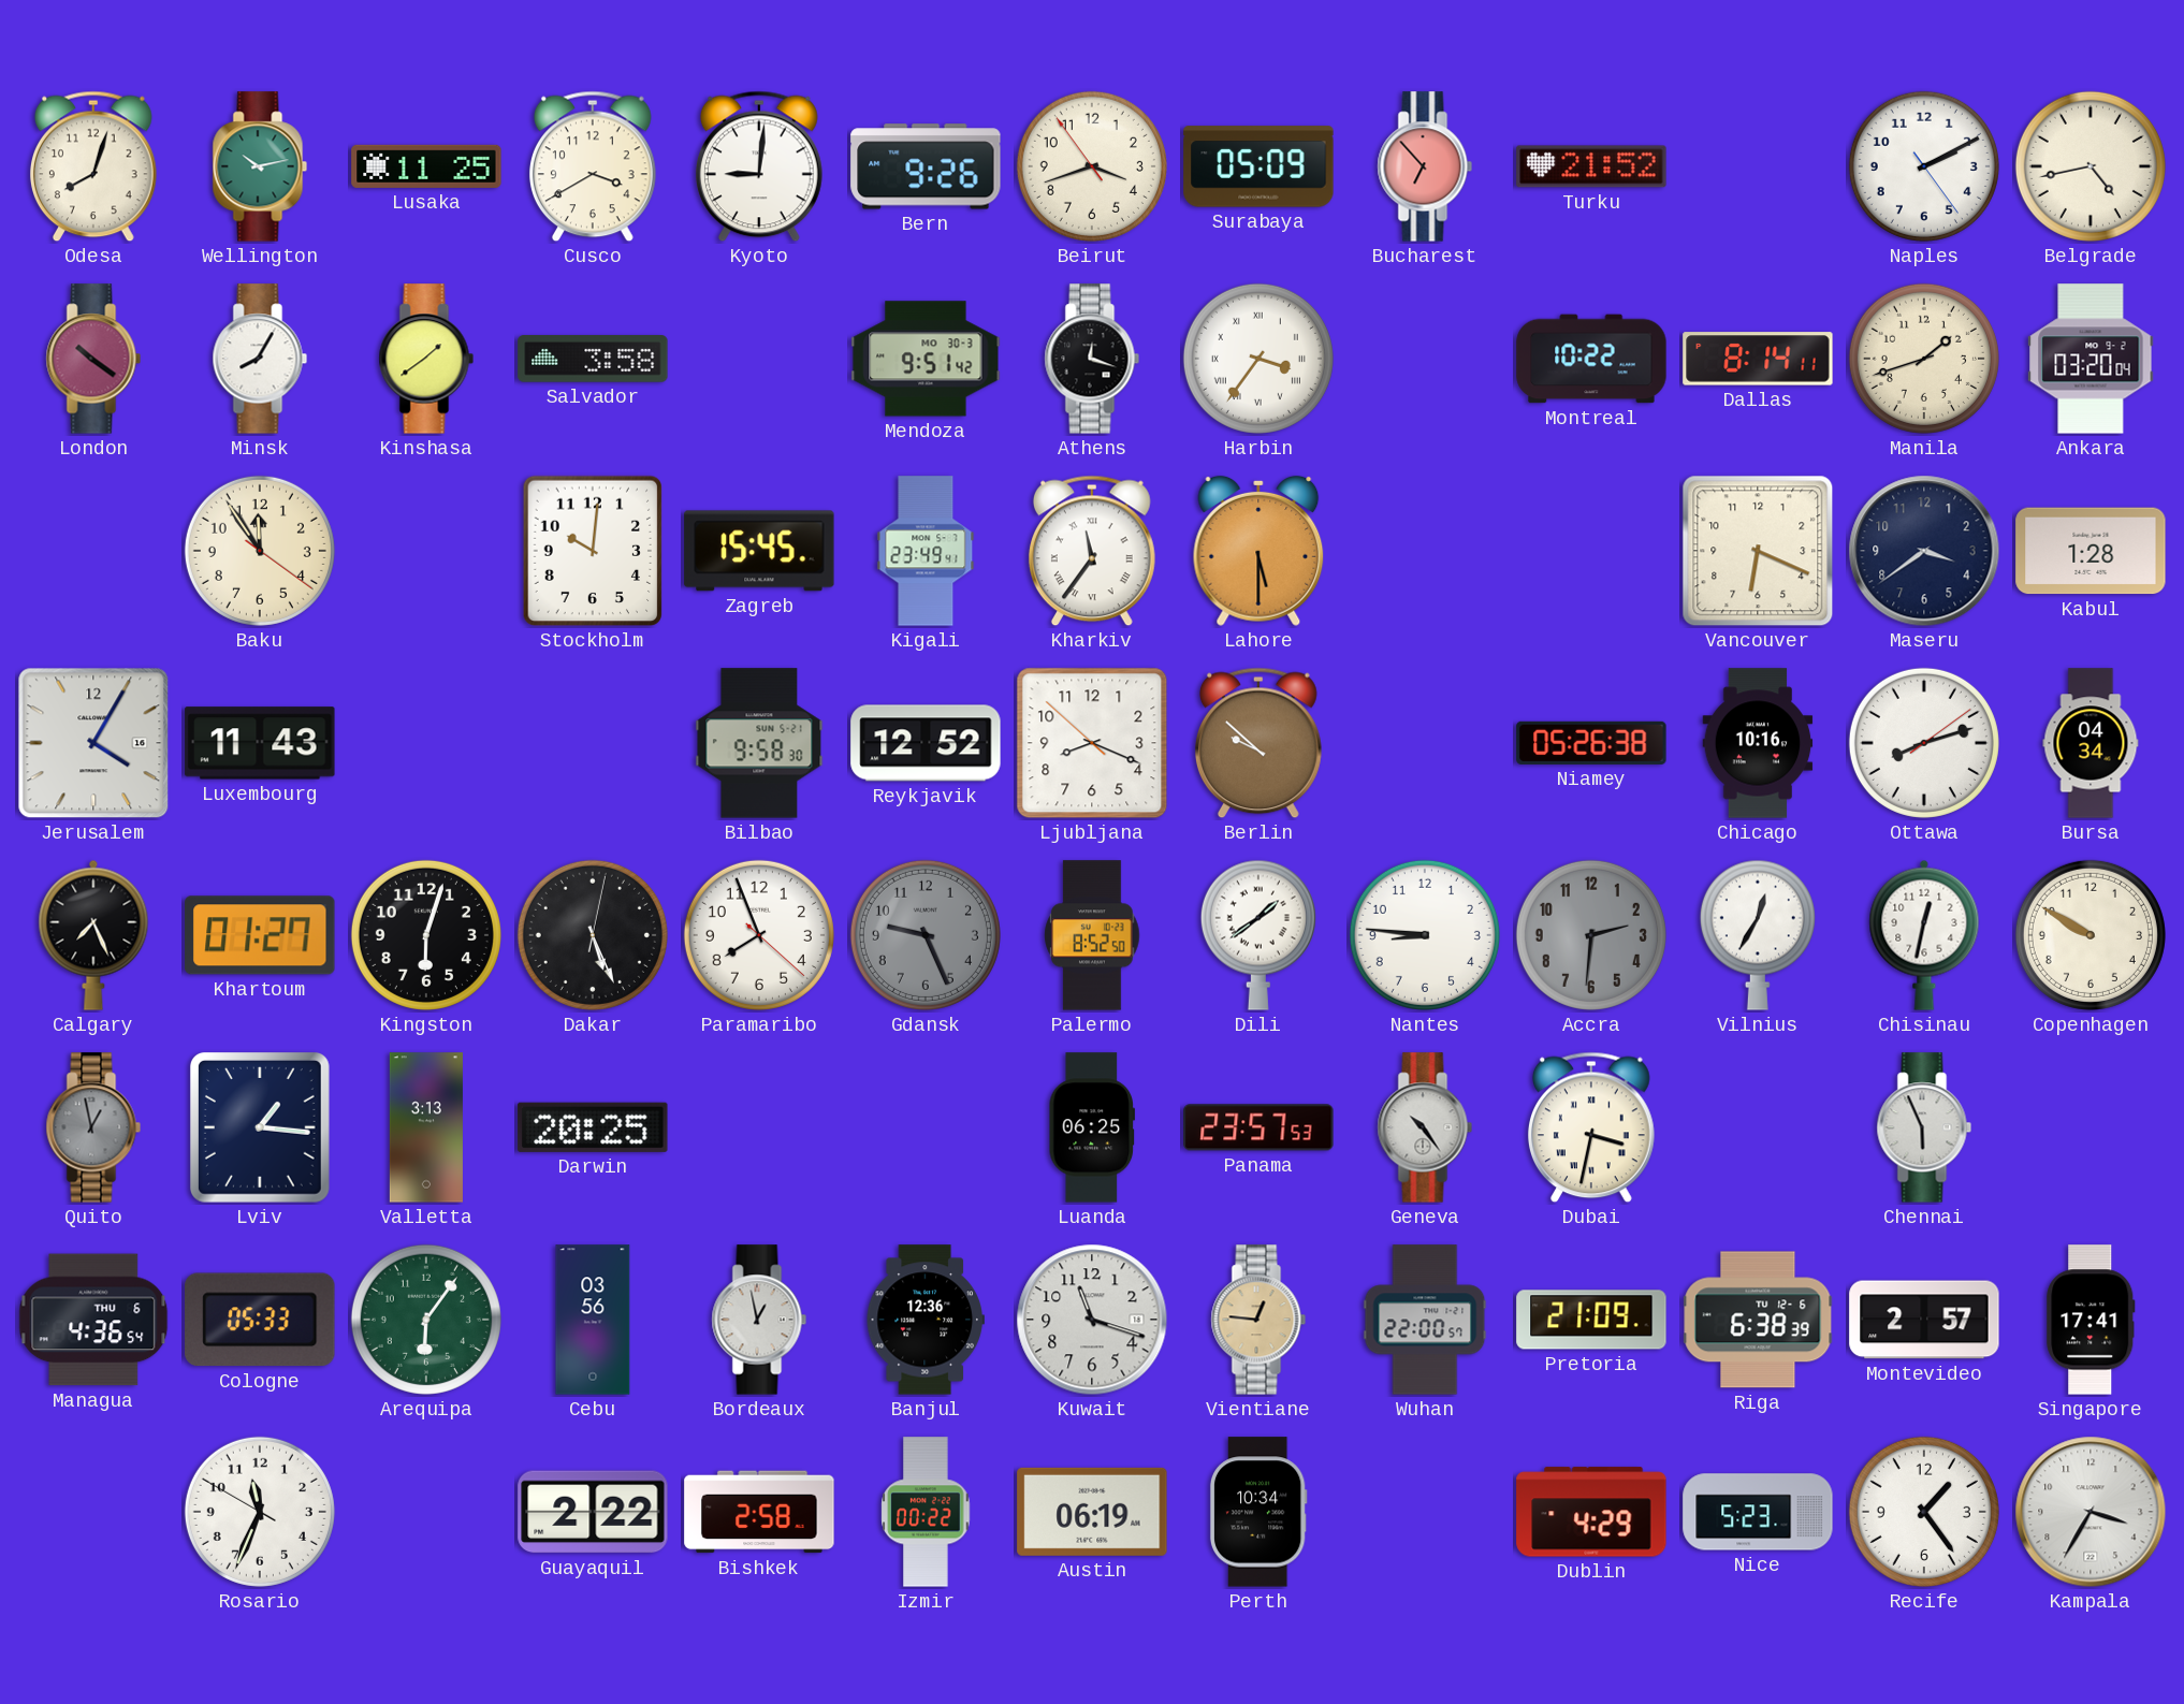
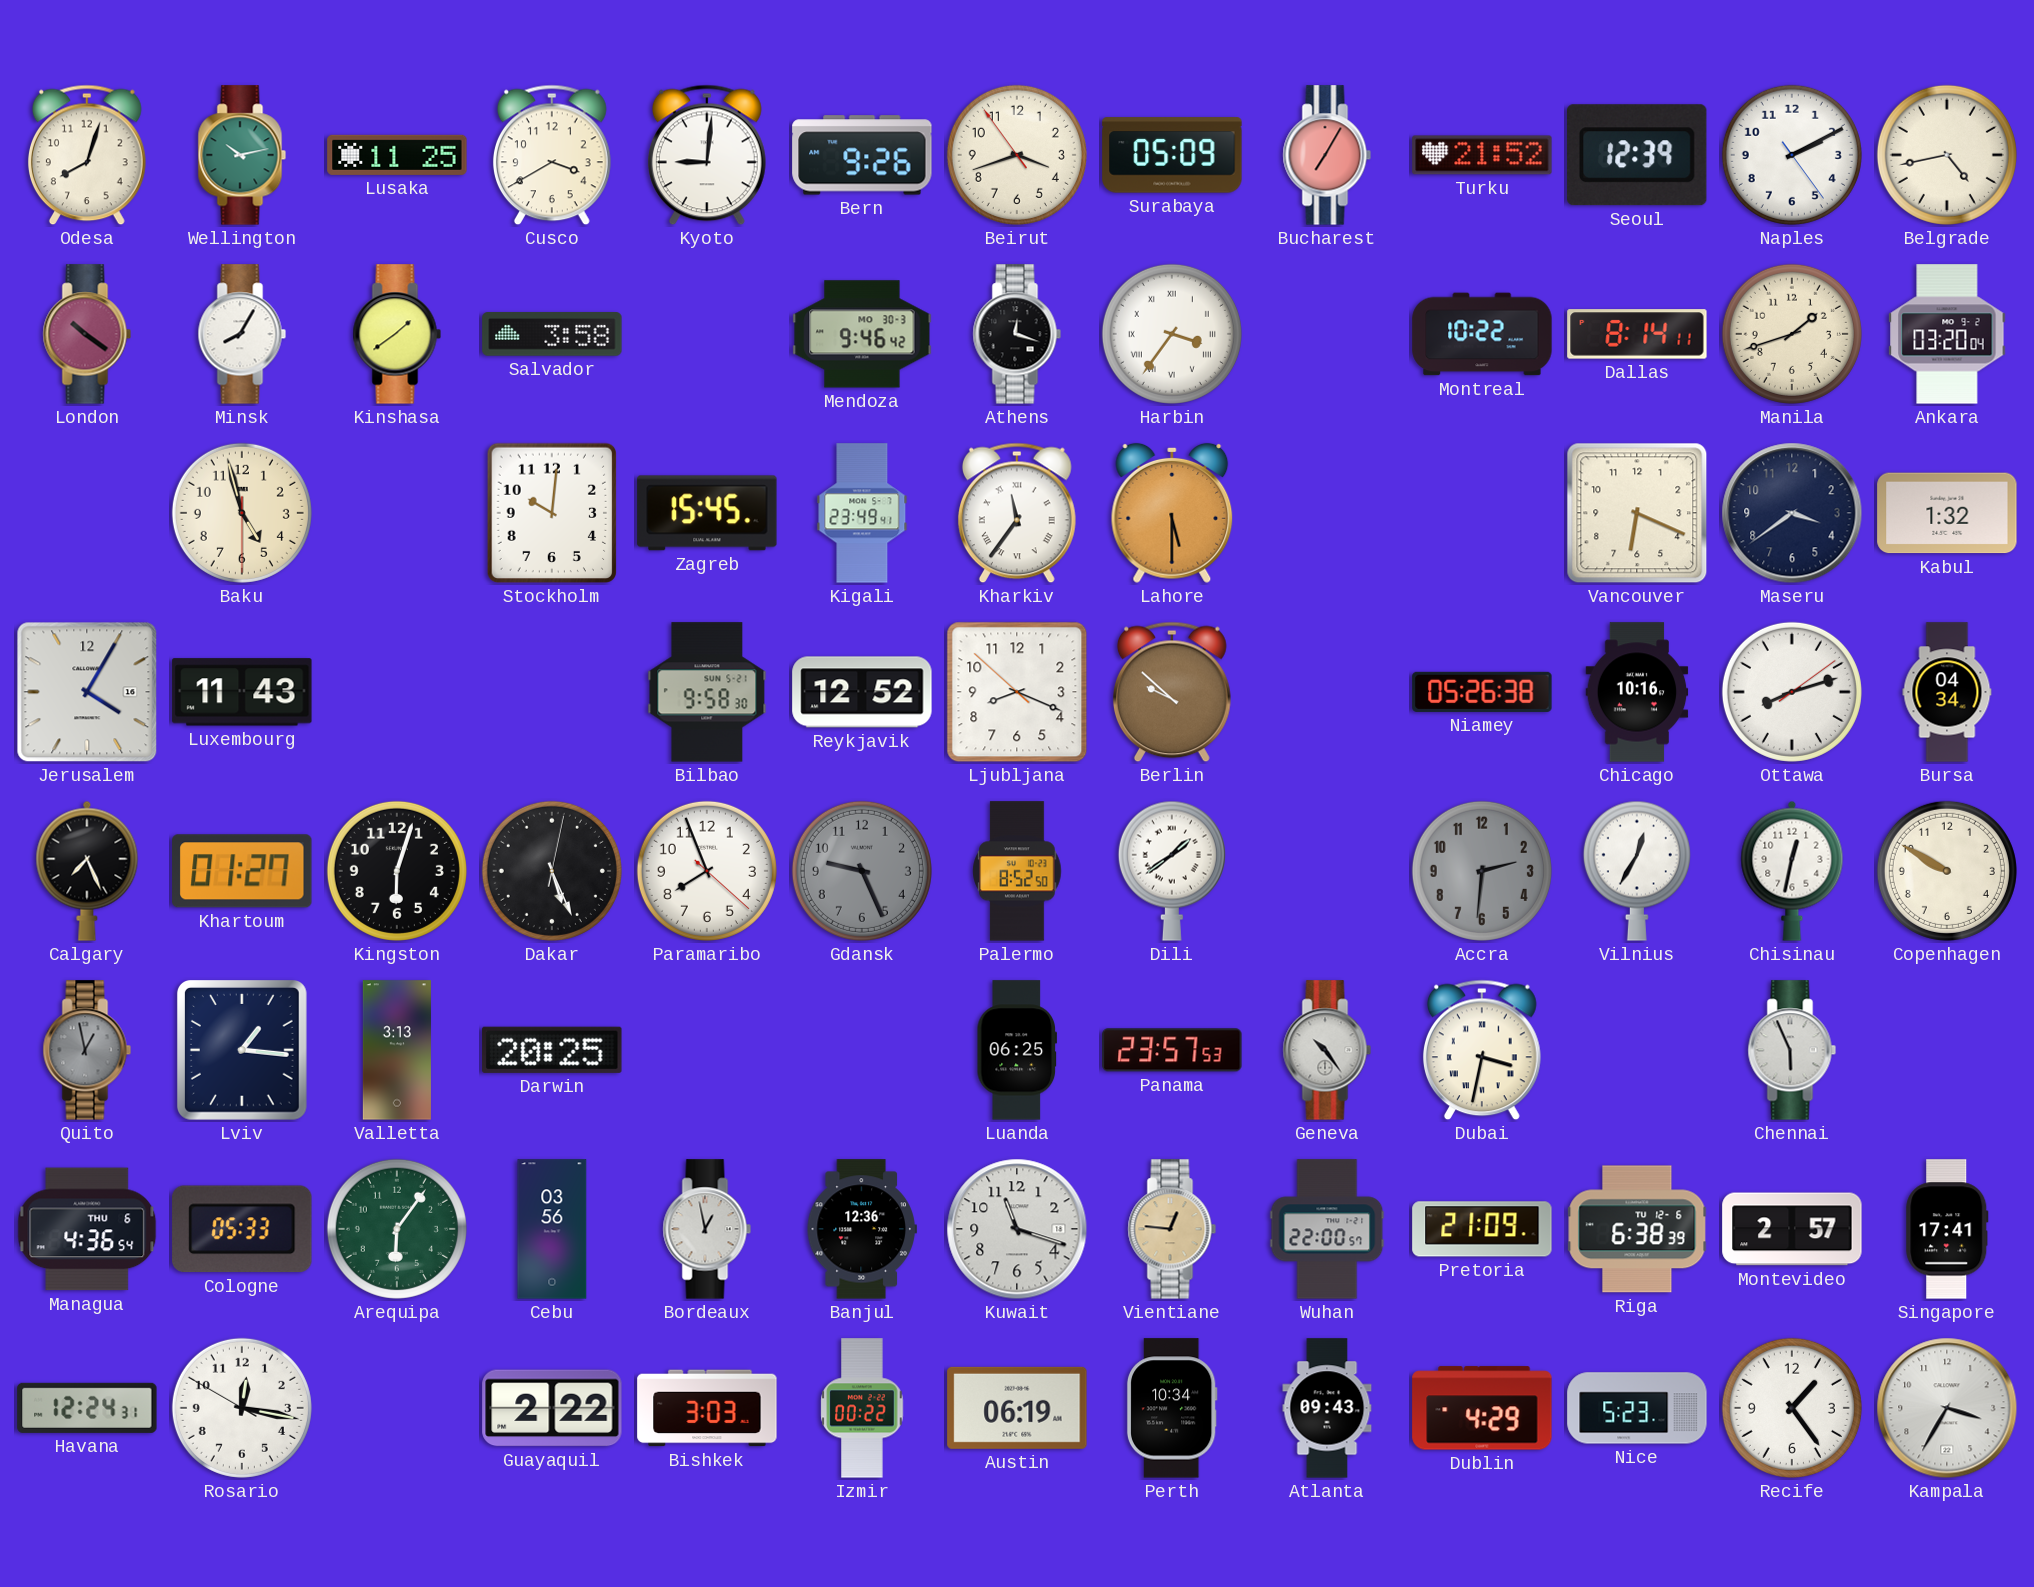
Bucharest: 6:53 -> 7:05 (1327, 155)
Seoul: none -> 12:39 (1637, 155)
Mendoza: 9:51 -> 9:46 (862, 334)
Baku: 11:54 -> 4:57 (242, 513)
Kabul: 1:28 -> 1:32 (1947, 513)
Nantes: 8:46 -> none (1425, 935)
Havana: none -> 12:24 (87, 1408)
Rosario: 11:33 -> 12:16 (242, 1408)
Bishkek: 2:58 -> 3:03 (707, 1408)
Atlanta: none -> 09:43 (1327, 1408)
